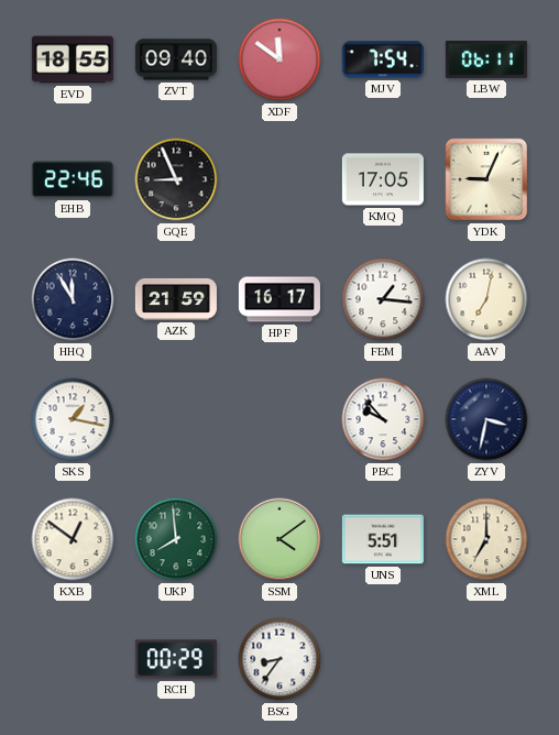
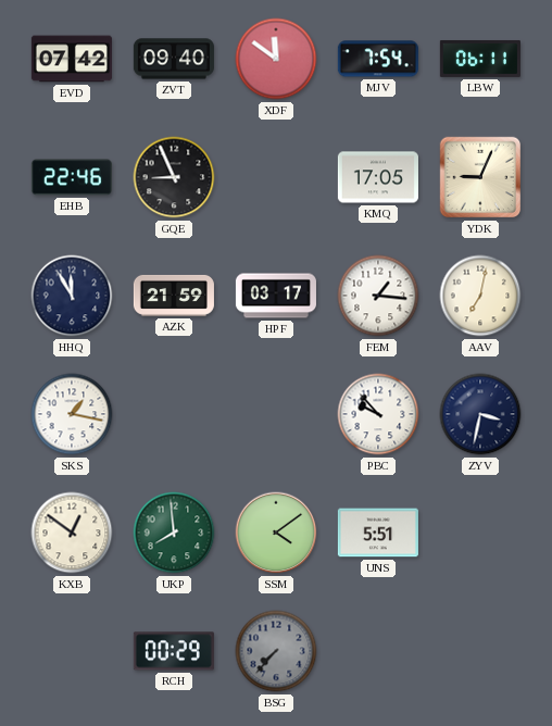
EVD: 18:55 -> 07:42 (72, 59)
HPF: 16:17 -> 03:17 (276, 296)
XML: 7:00 -> none (486, 539)
BSG: 8:36 -> 7:37 (276, 651)
BSG dial: white -> grey (276, 651)
